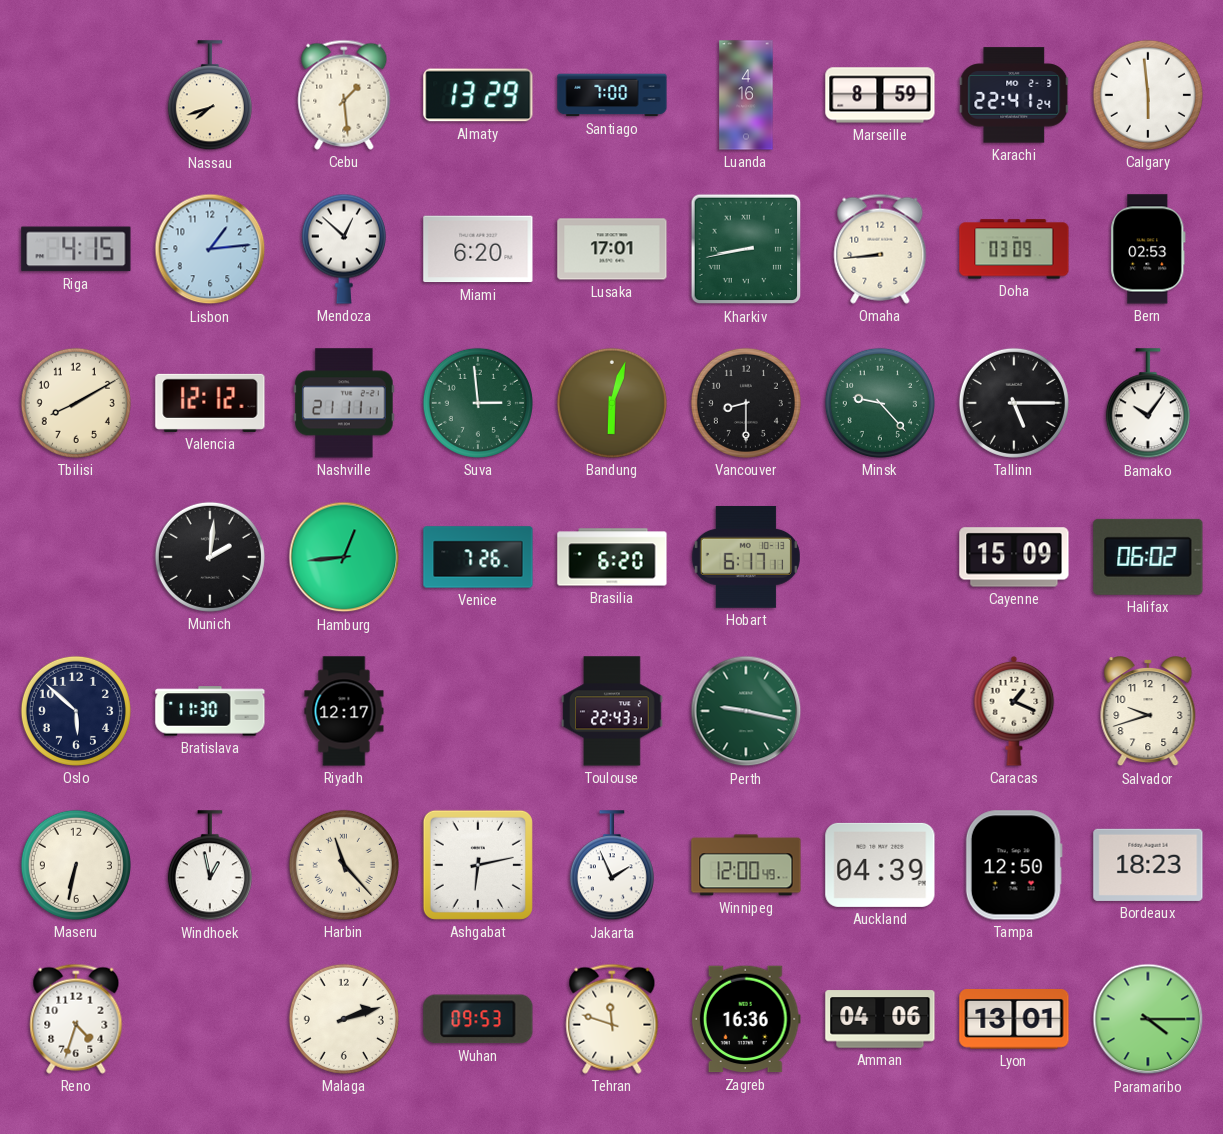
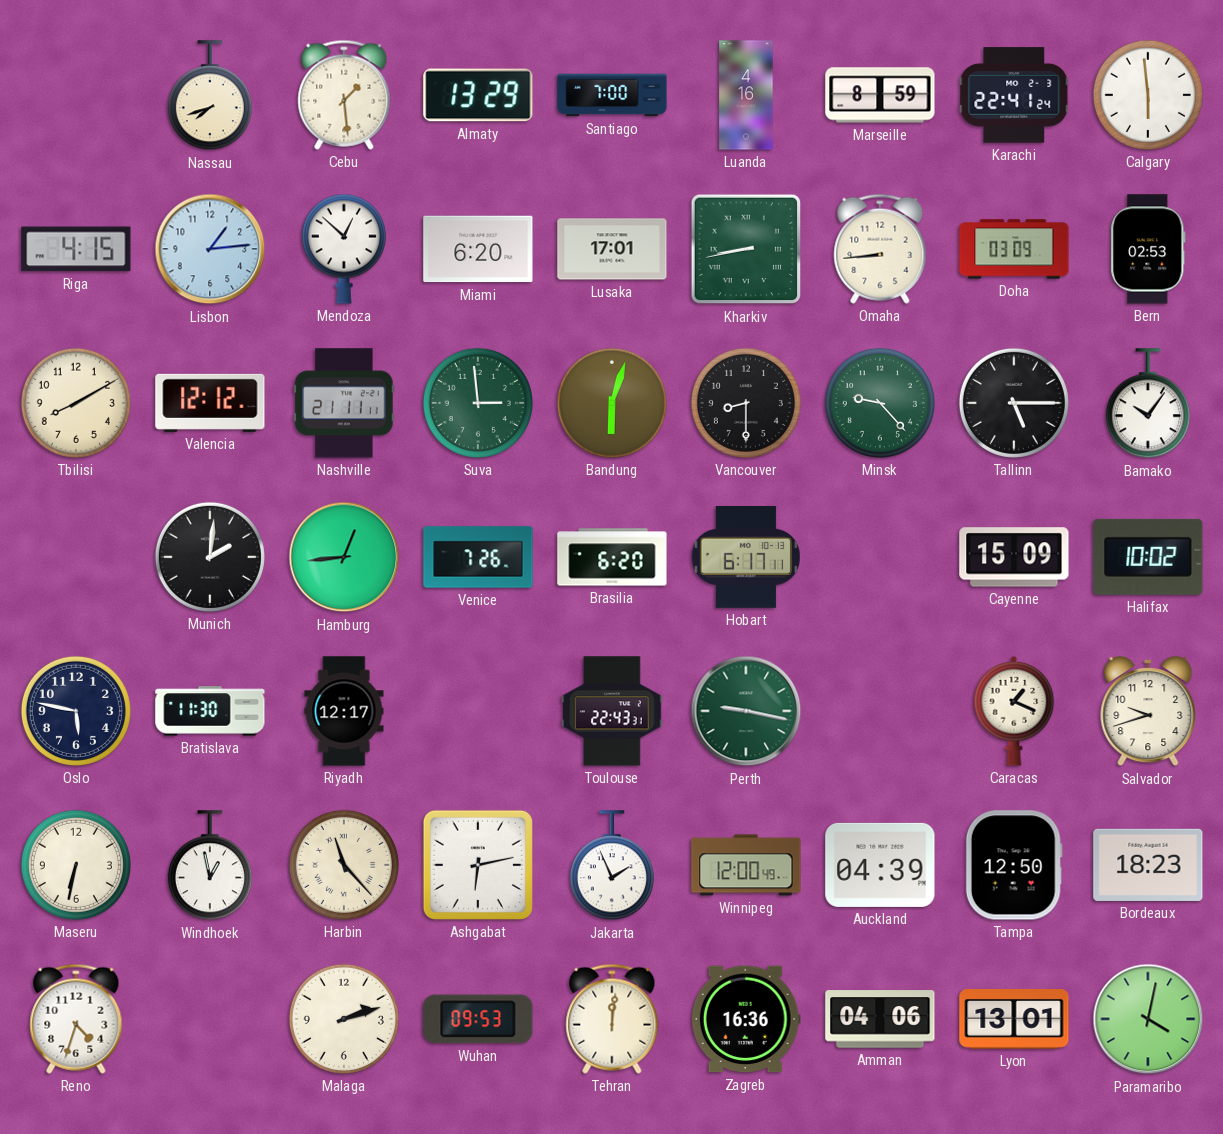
Halifax: 06:02 -> 10:02 (1148, 557)
Oslo: 5:52 -> 5:47 (76, 711)
Tehran: 11:48 -> 12:01 (612, 1019)
Paramaribo: 4:15 -> 4:02 (1148, 1019)
